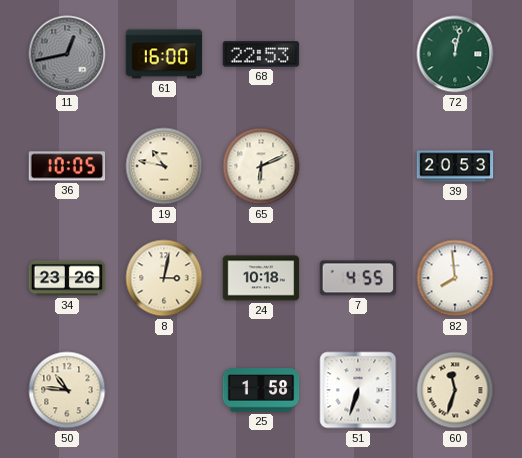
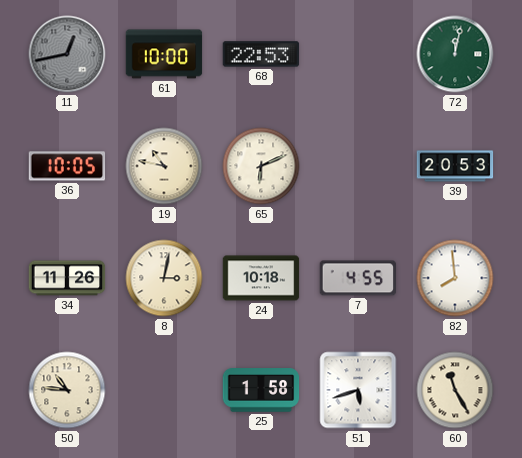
61: 16:00 -> 10:00 (164, 54)
34: 23:26 -> 11:26 (67, 278)
51: 6:33 -> 5:42 (358, 390)
60: 11:33 -> 11:25 (455, 390)
